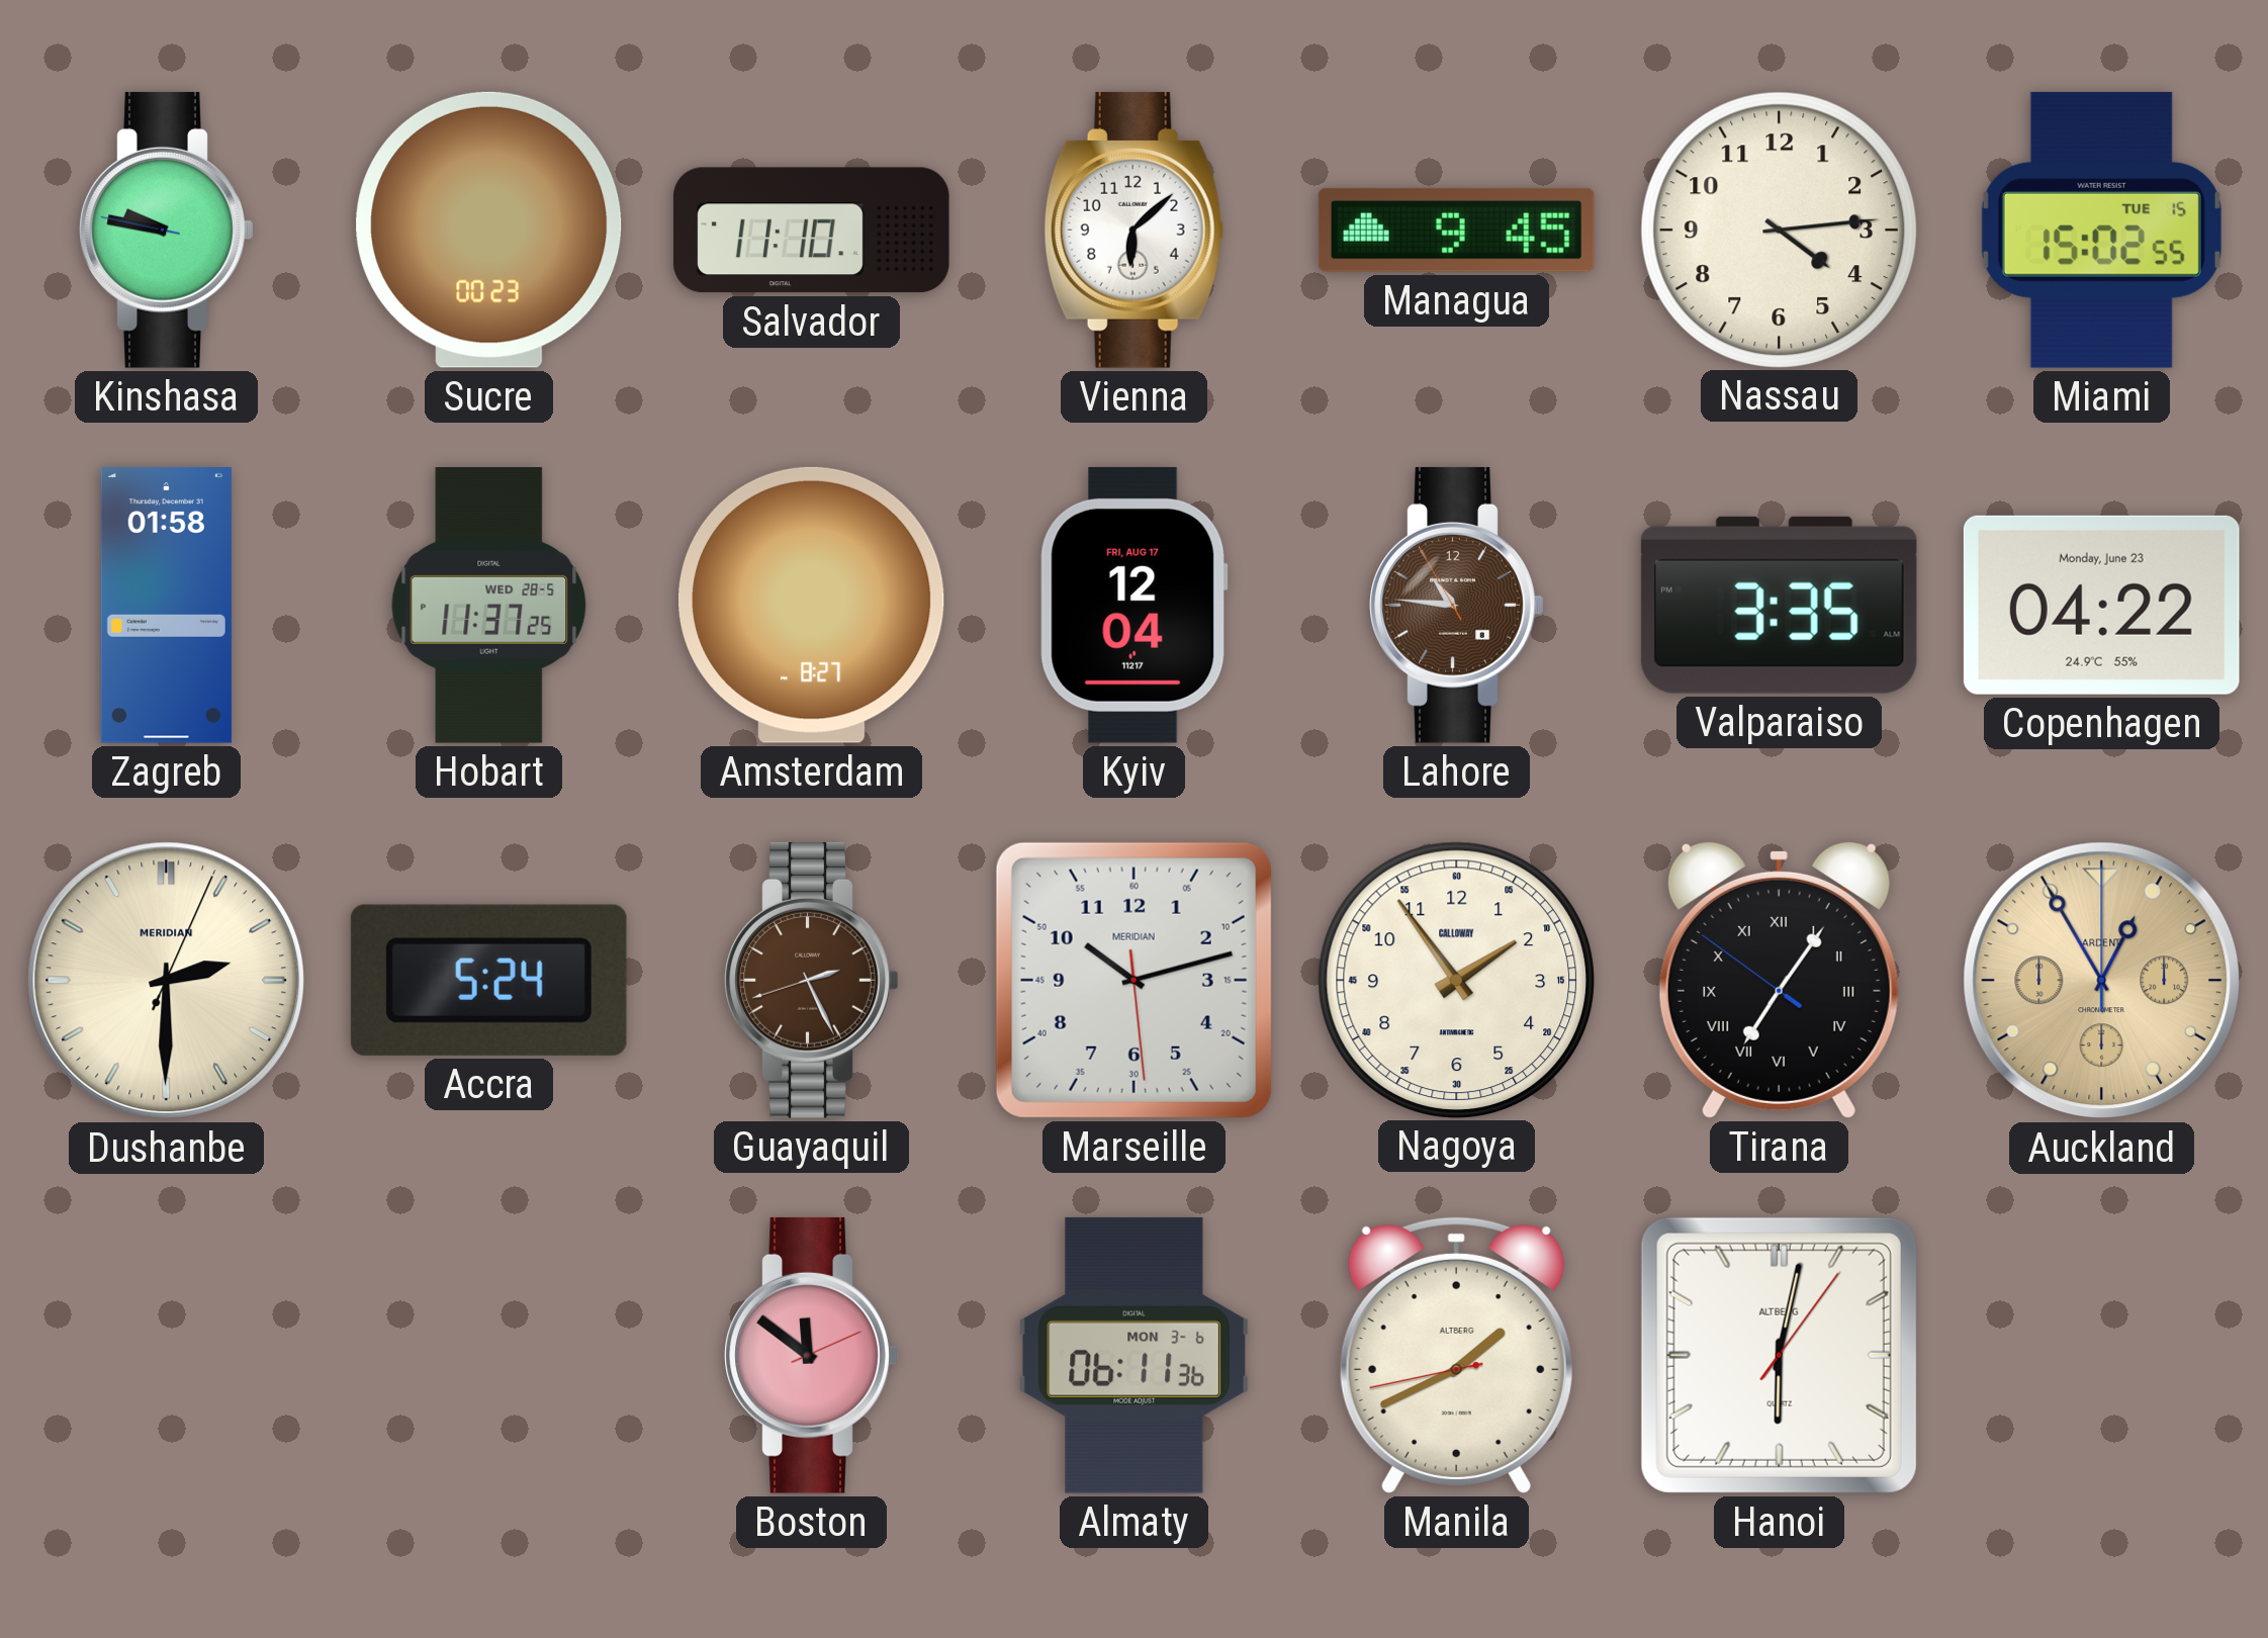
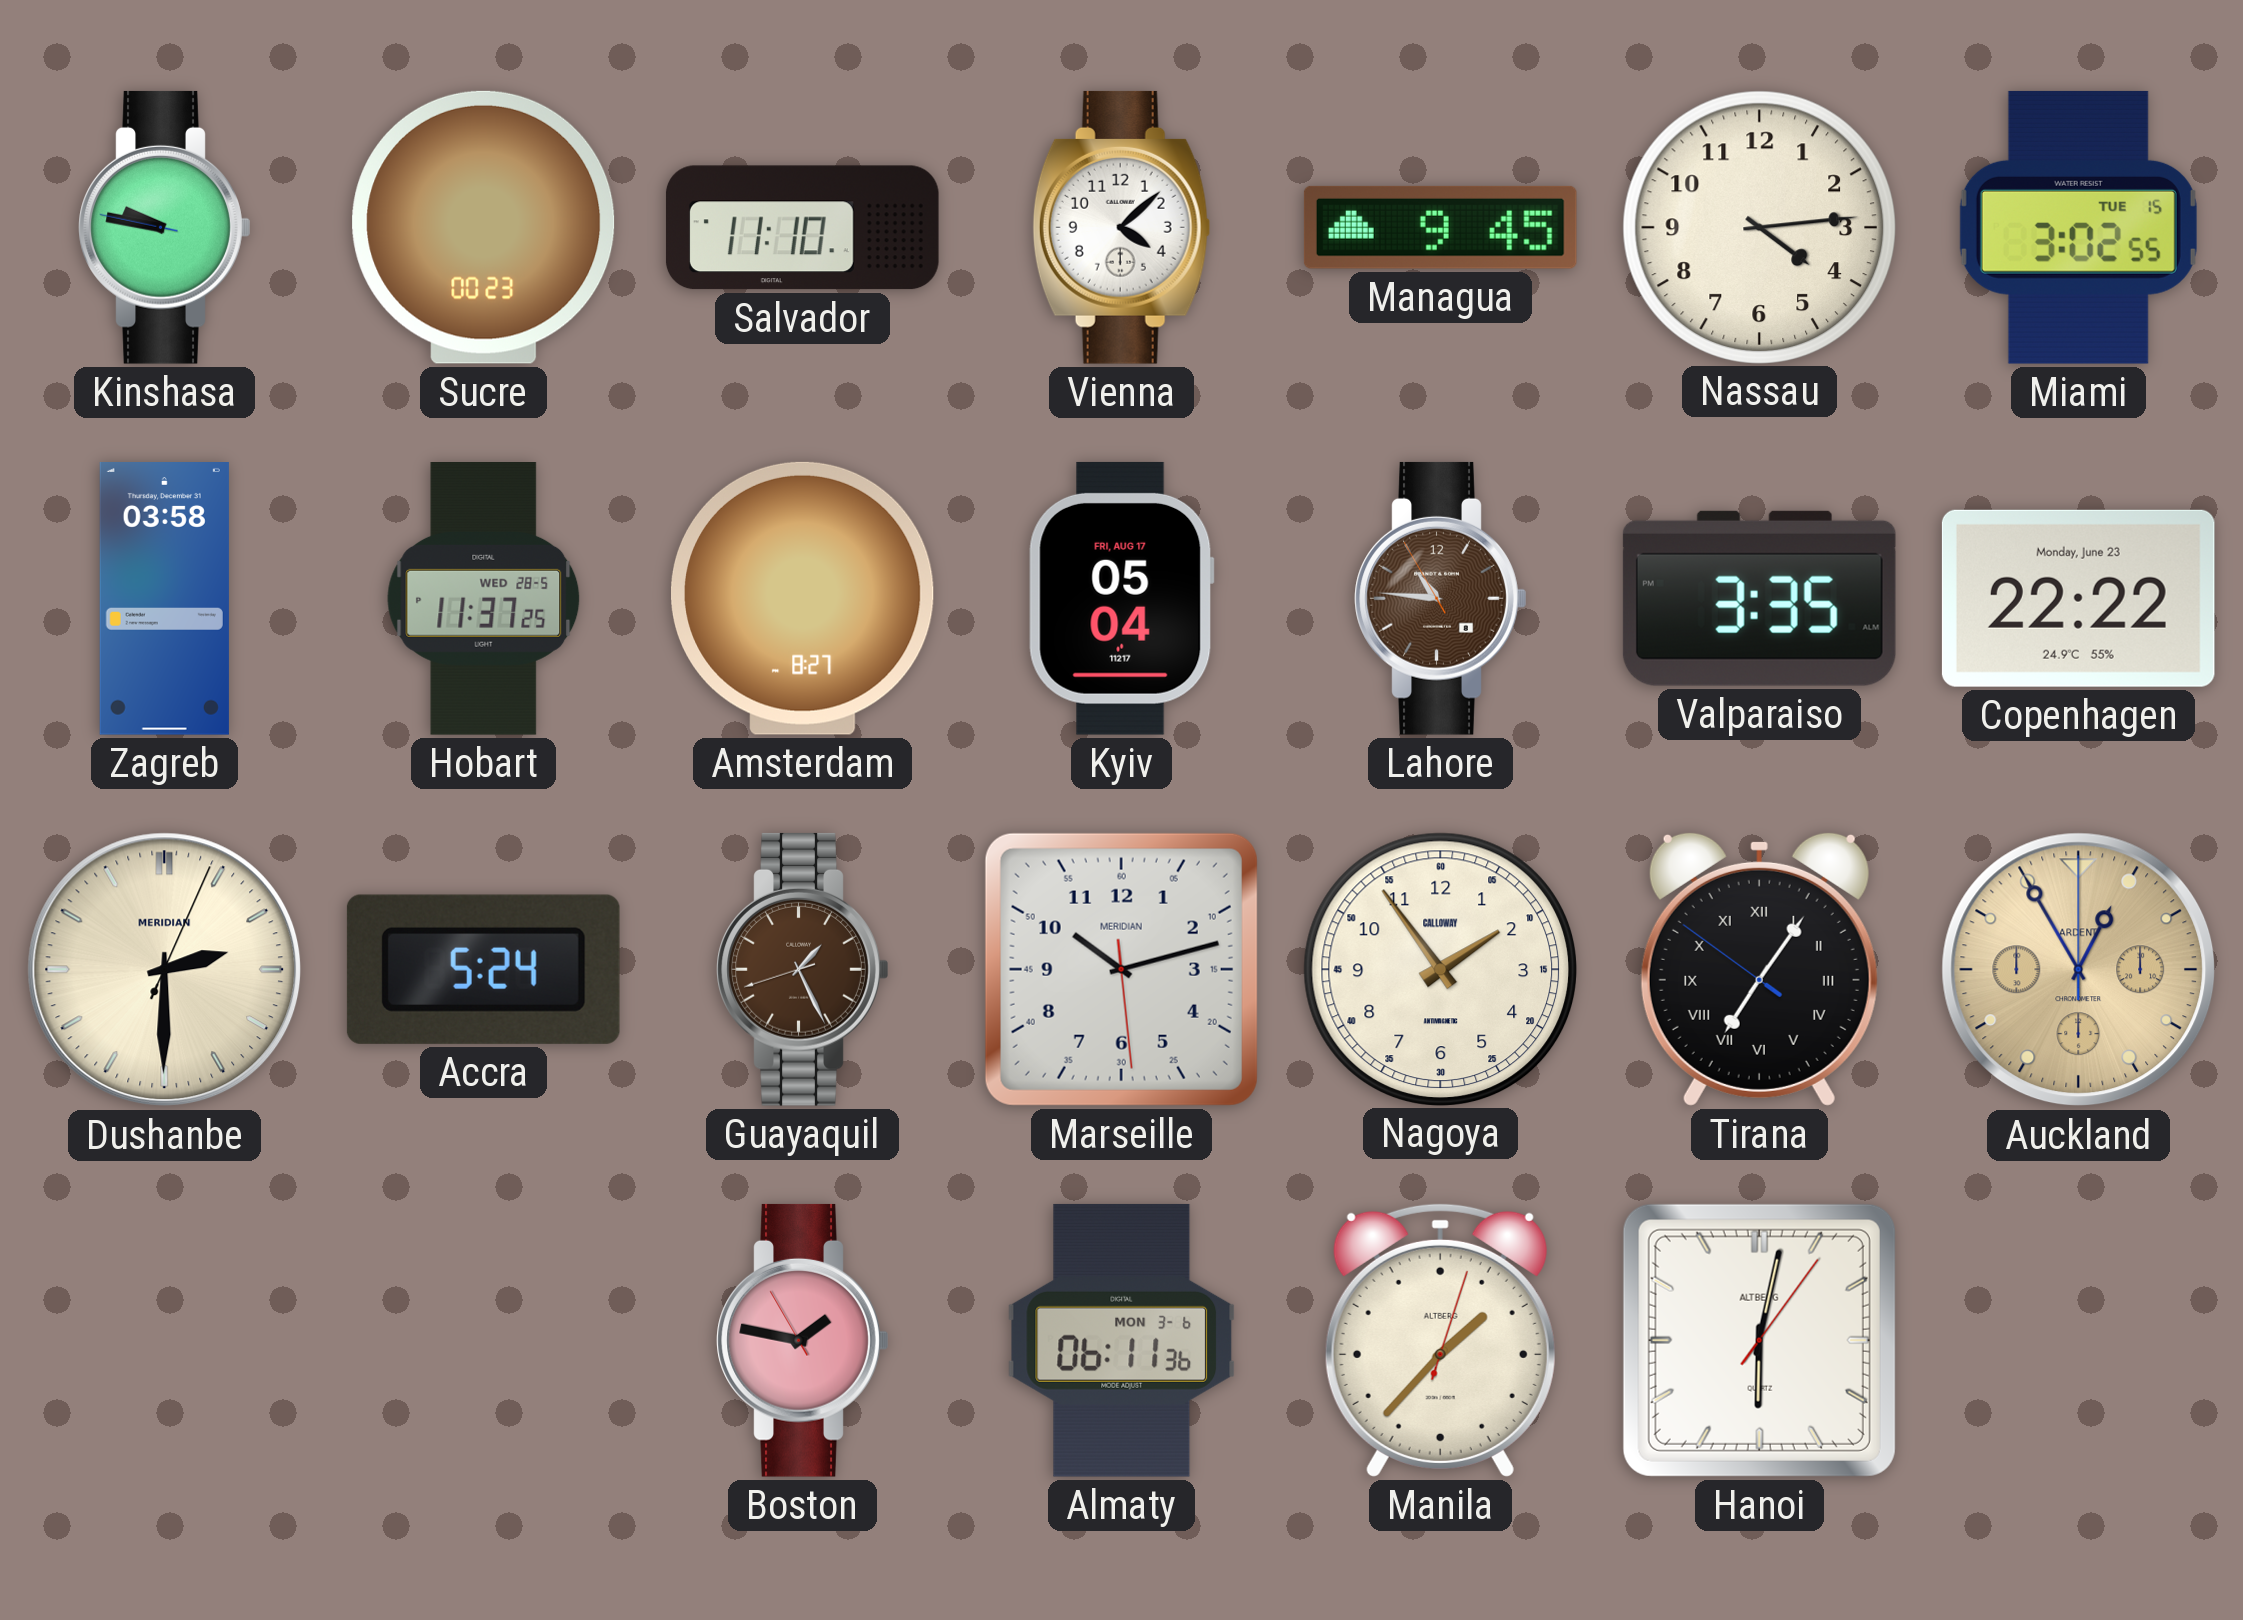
Vienna: 6:08 -> 4:08 (1122, 227)
Miami: 15:02 -> 3:02 (2078, 227)
Zagreb: 01:58 -> 03:58 (164, 599)
Kyiv: 12:04 -> 05:04 (1121, 598)
Copenhagen: 04:22 -> 22:22 (2078, 598)
Guayaquil: 2:25 -> 1:25 (803, 969)
Boston: 11:51 -> 1:46 (803, 1340)
Manila: 1:40 -> 1:37 (1440, 1340)
